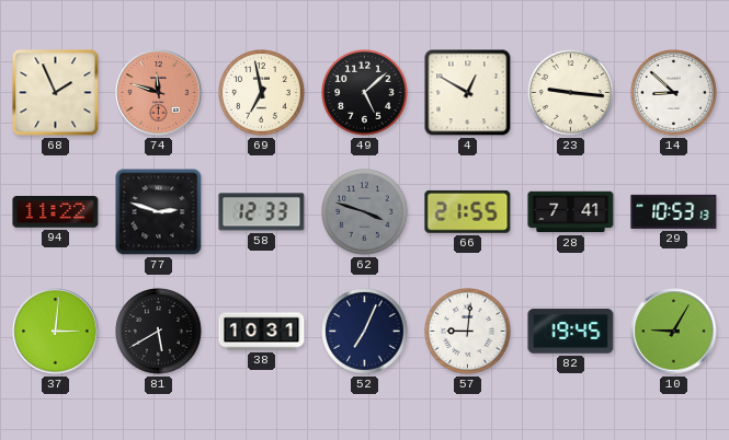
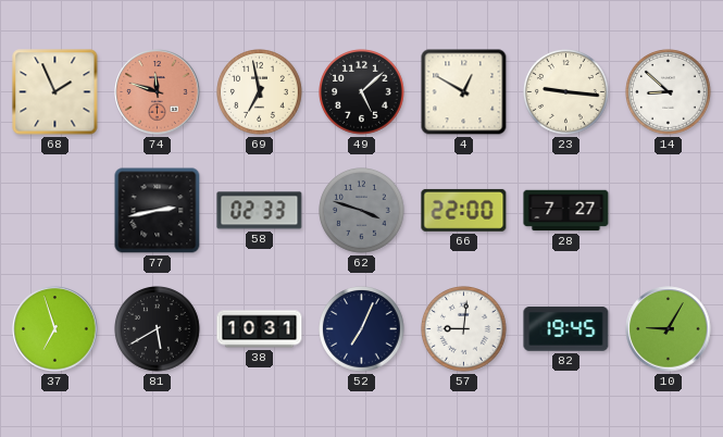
94: 11:22 -> none (56, 212)
77: 2:48 -> 2:43 (158, 211)
58: 12:33 -> 02:33 (260, 211)
66: 21:55 -> 22:00 (464, 210)
28: 7:41 -> 7:27 (566, 211)
29: 10:53 -> none (674, 211)
37: 3:01 -> 6:57 (55, 329)
